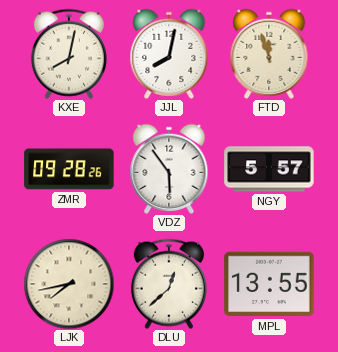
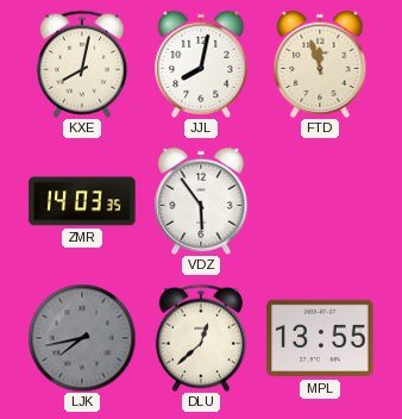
ZMR: 09:28 -> 14:03 (82, 201)
NGY: 5:57 -> none (269, 169)
LJK dial: cream -> grey (82, 338)
